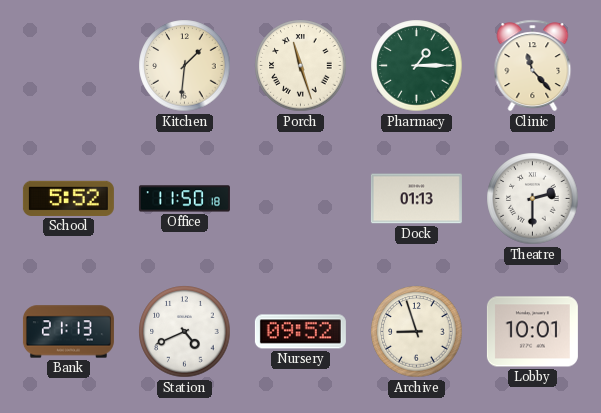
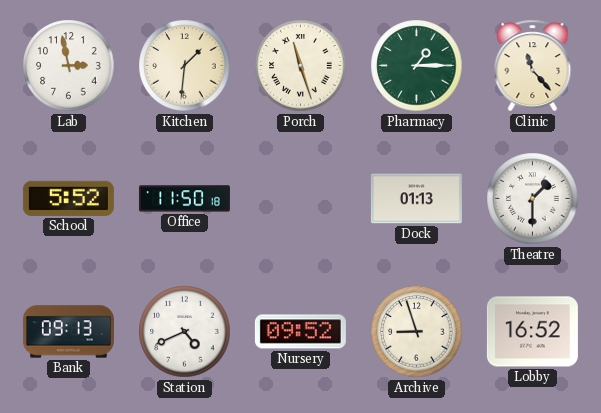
Lab: none -> 2:58 (69, 66)
Theatre: 2:30 -> 1:30 (533, 199)
Bank: 21:13 -> 09:13 (68, 332)
Lobby: 10:01 -> 16:52 (532, 332)
